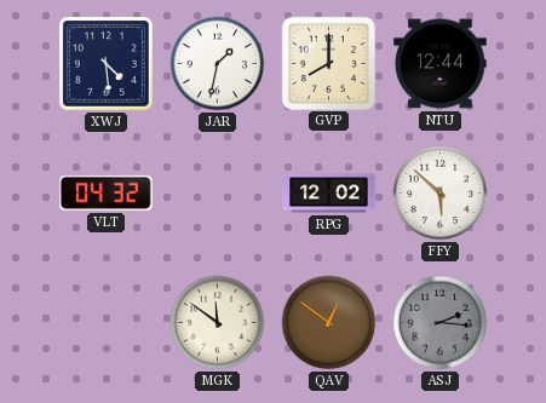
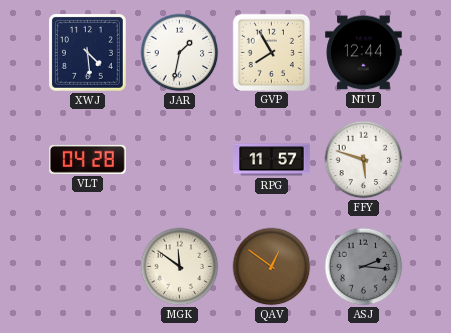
GVP: 8:00 -> 7:55 (271, 52)
VLT: 04:32 -> 04:28 (88, 159)
RPG: 12:02 -> 11:57 (272, 160)
FFY: 5:52 -> 5:48 (364, 160)
